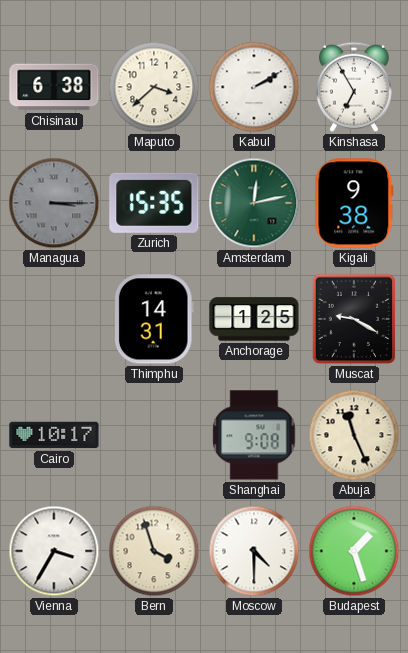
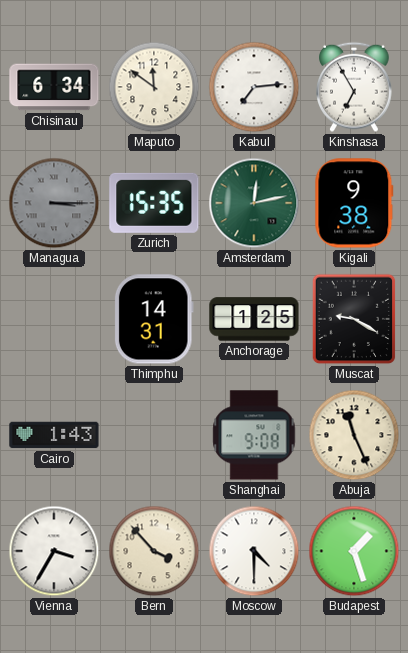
Chisinau: 6:38 -> 6:34 (54, 87)
Maputo: 3:38 -> 11:51 (154, 87)
Kabul: 2:10 -> 7:14 (254, 87)
Cairo: 10:17 -> 1:43 (54, 435)
Bern: 3:57 -> 3:53 (154, 551)
